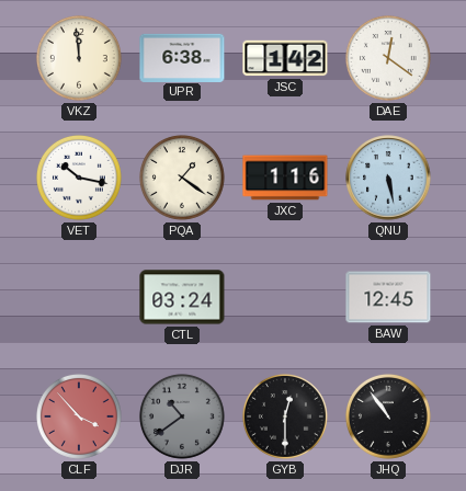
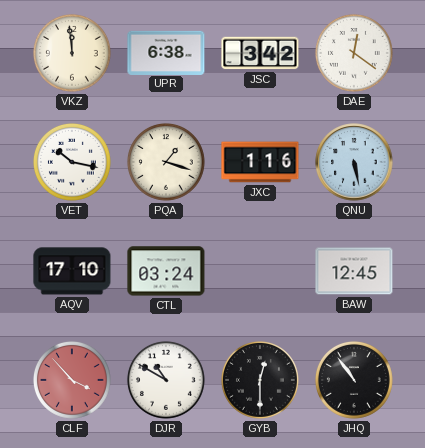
JSC: 1:42 -> 3:42 (260, 53)
PQA: 1:21 -> 1:18 (166, 162)
AQV: none -> 17:10 (72, 271)
DJR: 10:39 -> 10:50 (166, 380)
DJR dial: grey -> white (166, 380)
